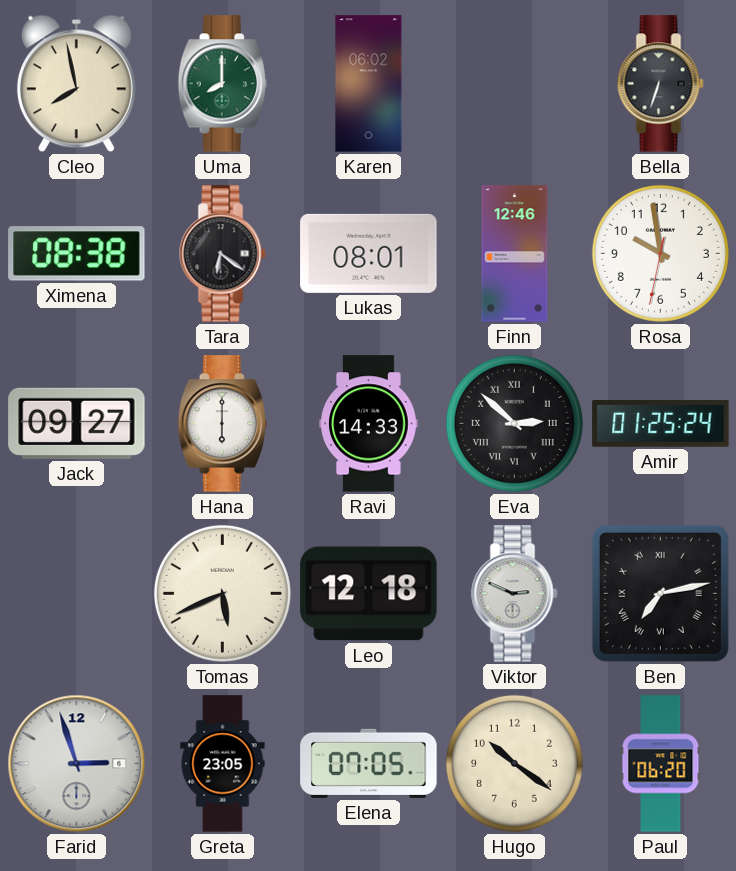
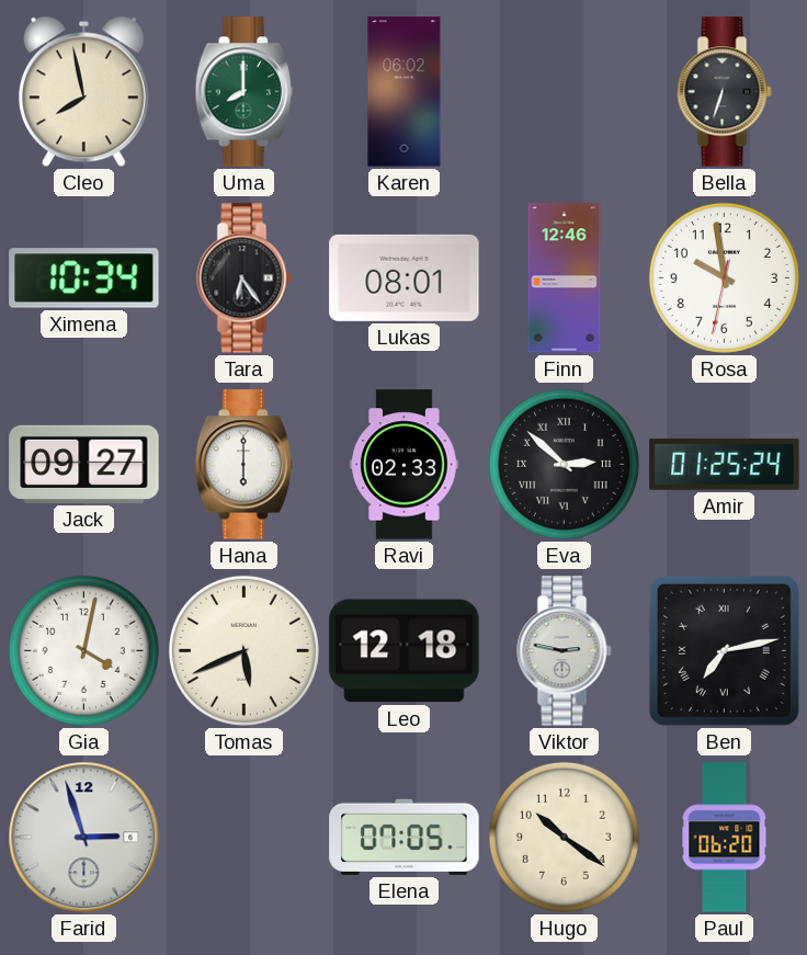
Ximena: 08:38 -> 10:34 (84, 278)
Tara: 6:21 -> 6:24 (245, 278)
Ravi: 14:33 -> 02:33 (405, 465)
Gia: none -> 4:02 (83, 650)
Viktor: 2:49 -> 2:47 (565, 651)
Greta: 23:05 -> none (223, 764)
